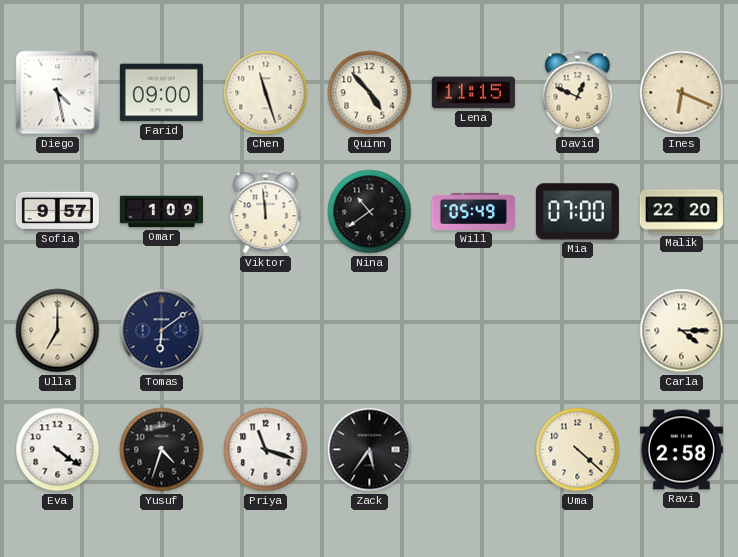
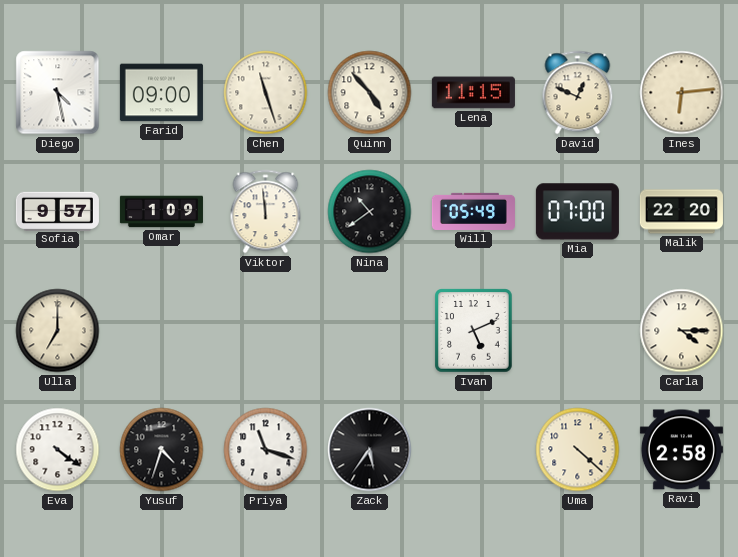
Ines: 6:19 -> 6:14 (682, 93)
Tomas: 6:09 -> none (162, 331)
Ivan: none -> 5:11 (474, 331)
